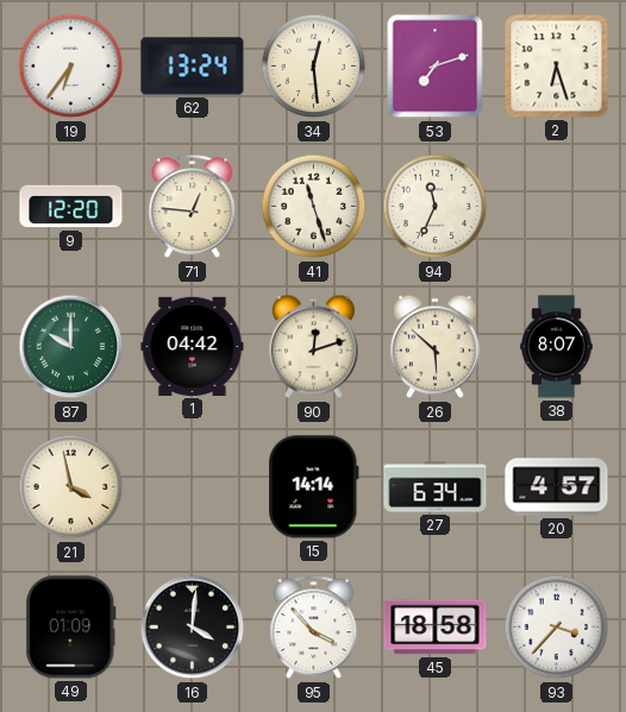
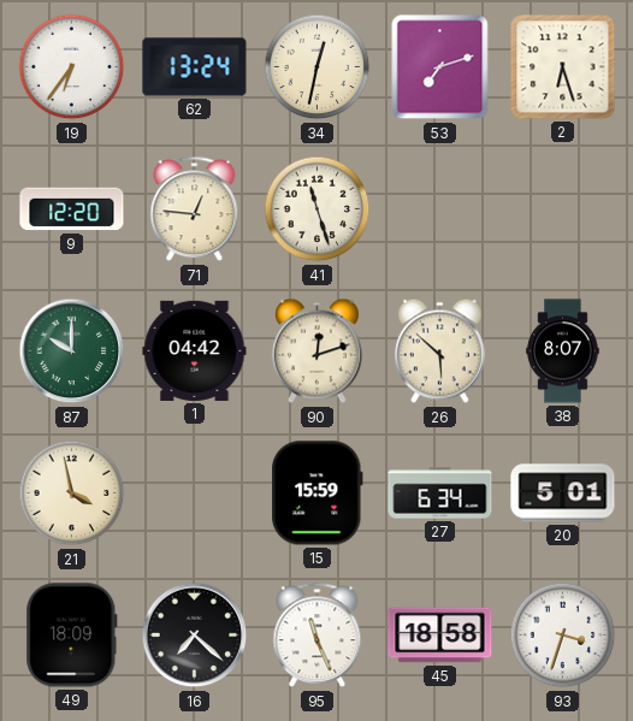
34: 12:29 -> 12:32 (318, 67)
94: 11:34 -> none (436, 207)
15: 14:14 -> 15:59 (318, 494)
20: 4:57 -> 5:01 (563, 494)
49: 01:09 -> 18:09 (72, 636)
16: 4:01 -> 7:22 (195, 636)
95: 3:53 -> 11:26 (318, 636)
93: 3:37 -> 3:33 (563, 636)
